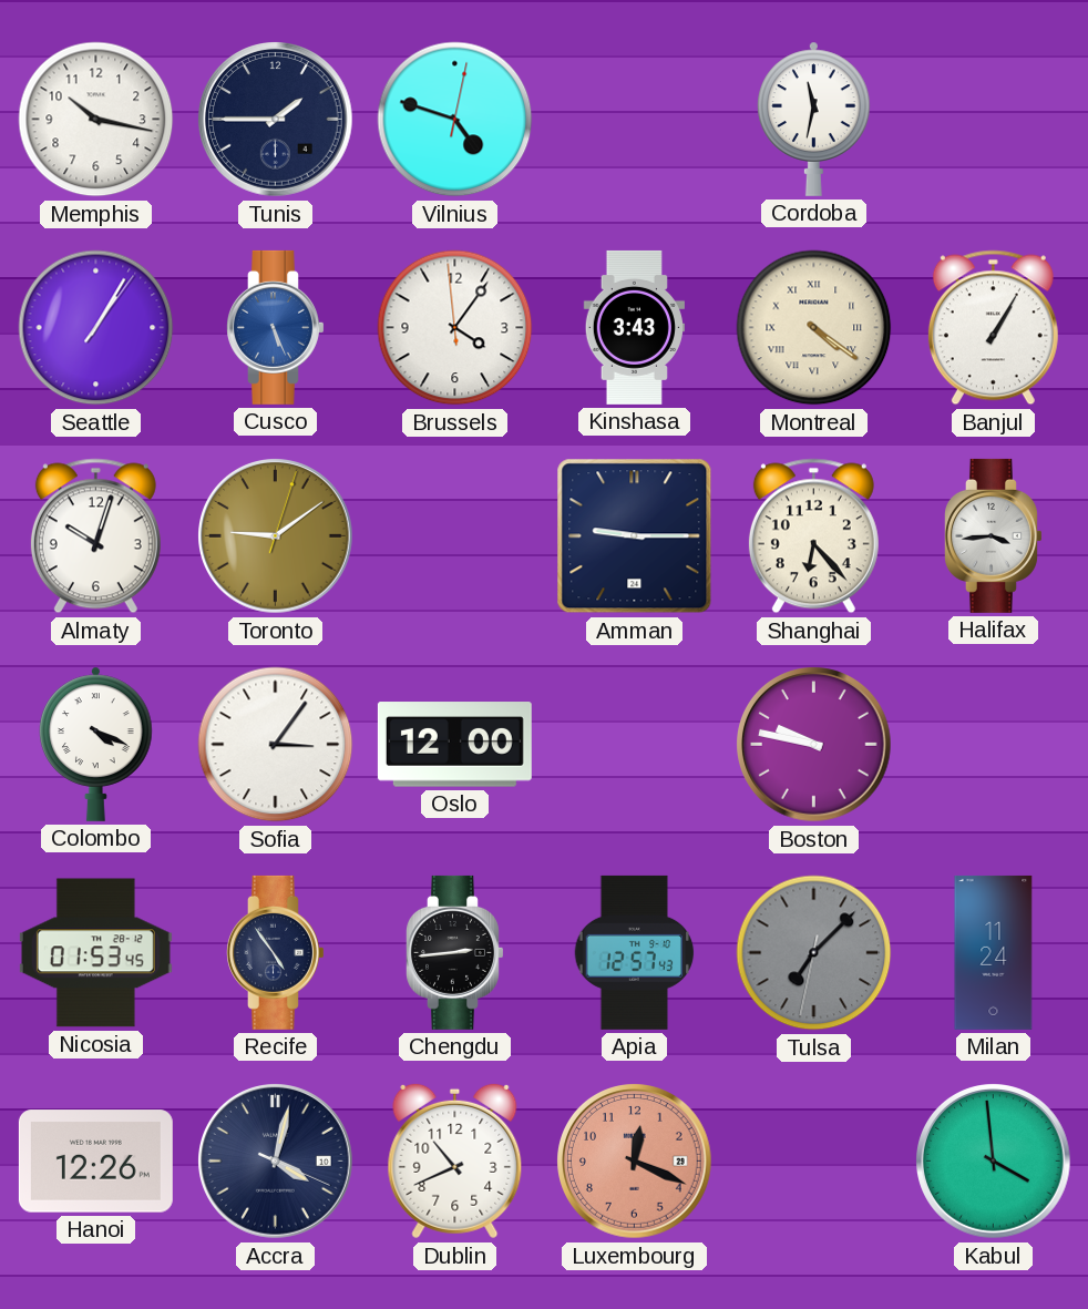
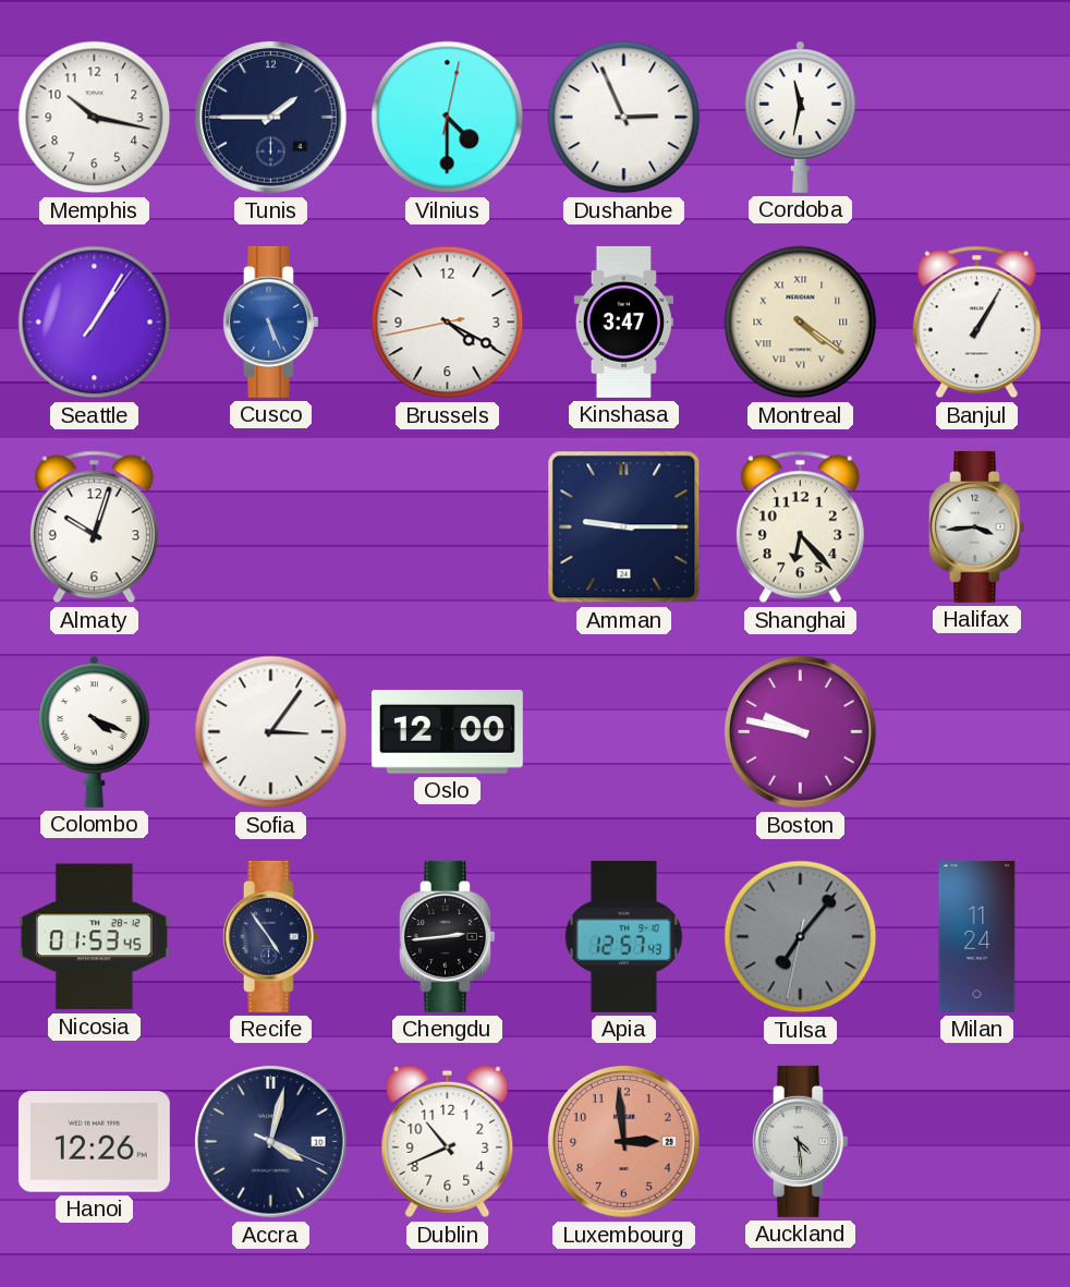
Vilnius: 4:48 -> 4:30 (448, 118)
Dushanbe: none -> 2:56 (624, 118)
Brussels: 4:05 -> 4:19 (448, 323)
Kinshasa: 3:43 -> 3:47 (623, 321)
Toronto: 9:09 -> none (276, 536)
Tulsa: 7:07 -> 7:06 (801, 937)
Luxembourg: 12:19 -> 2:59 (624, 1142)
Auckland: none -> 4:29 (801, 1141)
Kabul: 3:59 -> none (994, 1162)
